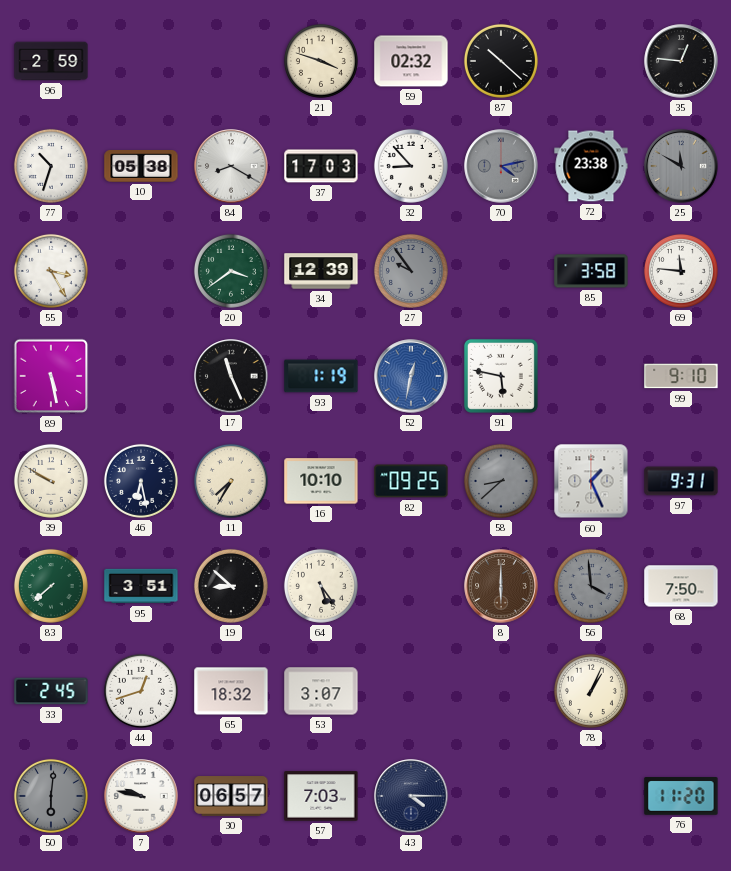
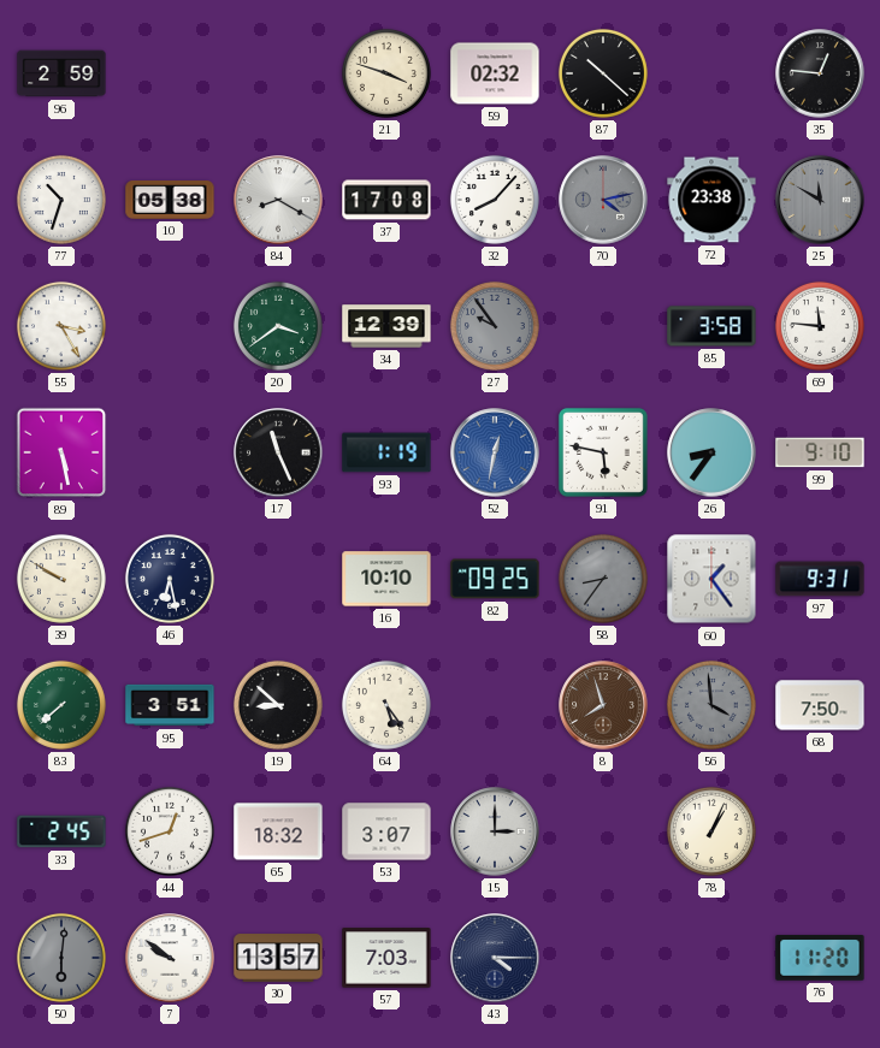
37: 17:03 -> 17:08 (386, 200)
32: 8:53 -> 8:07 (495, 200)
26: none -> 8:36 (711, 452)
11: 7:35 -> none (231, 481)
58: 8:38 -> 8:36 (603, 579)
60: 1:26 -> 1:24 (711, 579)
8: 6:00 -> 7:57 (603, 705)
15: none -> 3:00 (495, 831)
7: 9:47 -> 9:51 (170, 958)
30: 06:57 -> 13:57 (278, 958)
